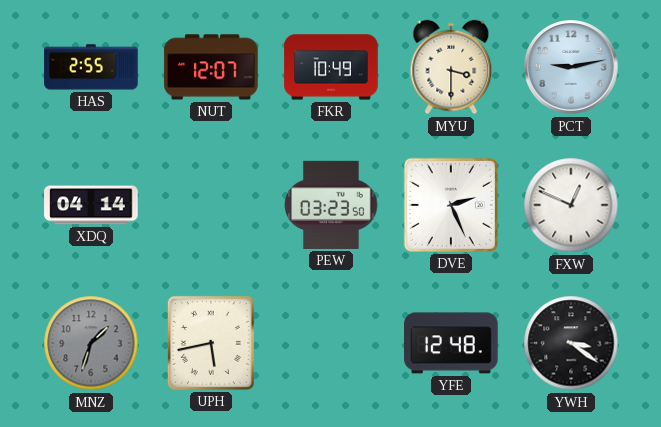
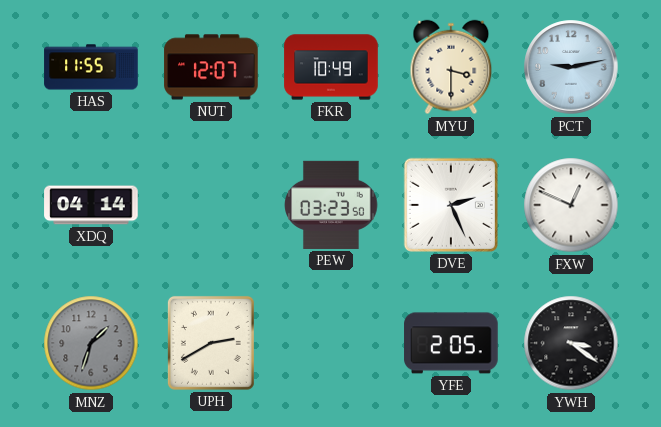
HAS: 2:55 -> 11:55 (91, 67)
UPH: 5:43 -> 2:40 (211, 343)
YFE: 12:48 -> 2:05 (451, 343)
